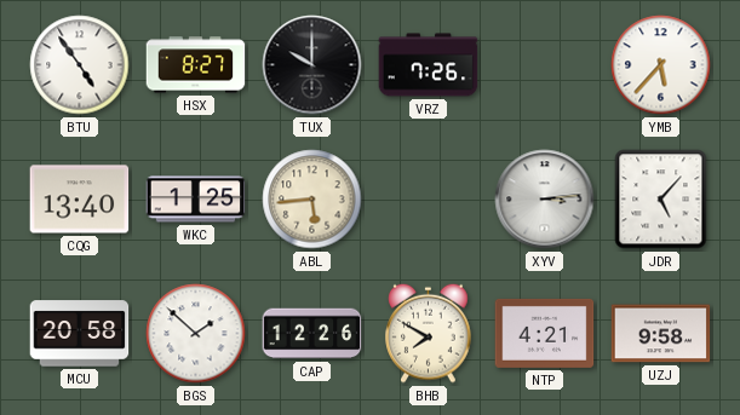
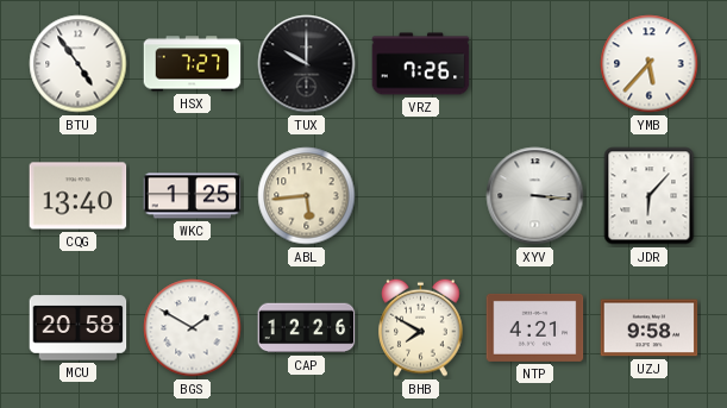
HSX: 8:27 -> 7:27 (193, 64)
XYV: 3:14 -> 3:16 (535, 196)
JDR: 5:07 -> 6:07 (650, 196)
BGS: 1:52 -> 1:50 (193, 328)
